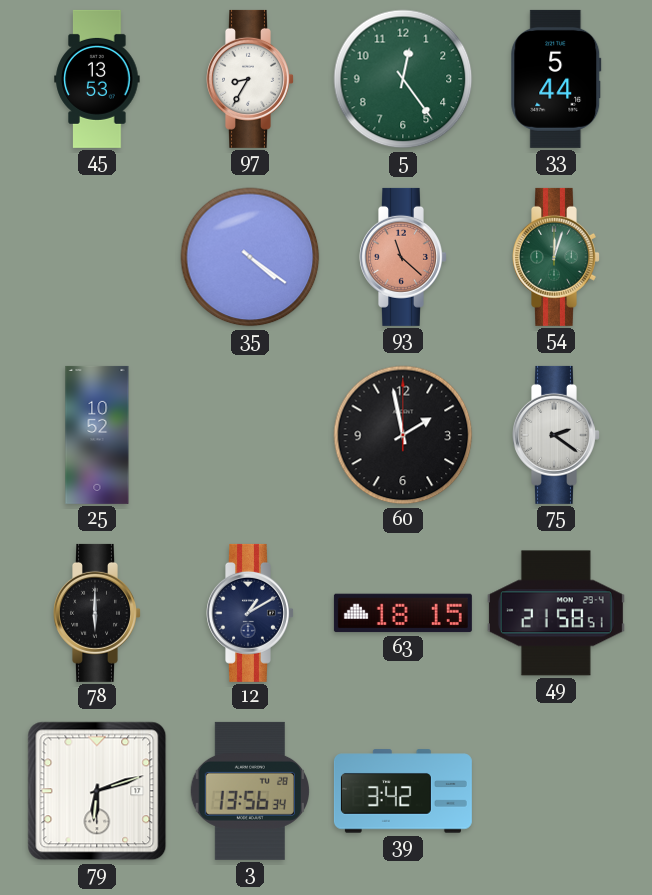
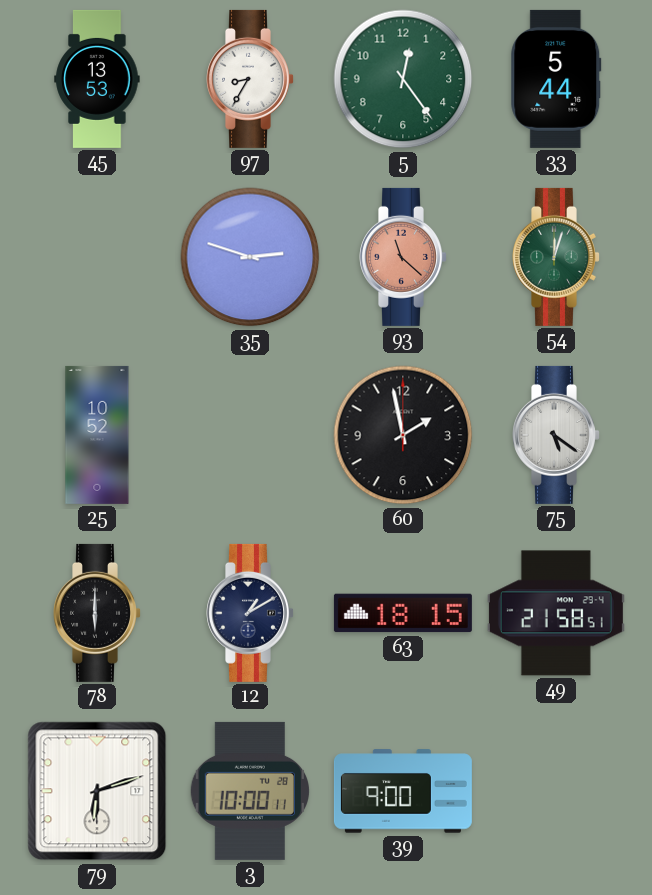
35: 4:21 -> 2:48 (250, 257)
75: 2:21 -> 5:21 (557, 435)
3: 13:56 -> 10:00 (249, 791)
39: 3:42 -> 9:00 (403, 791)
